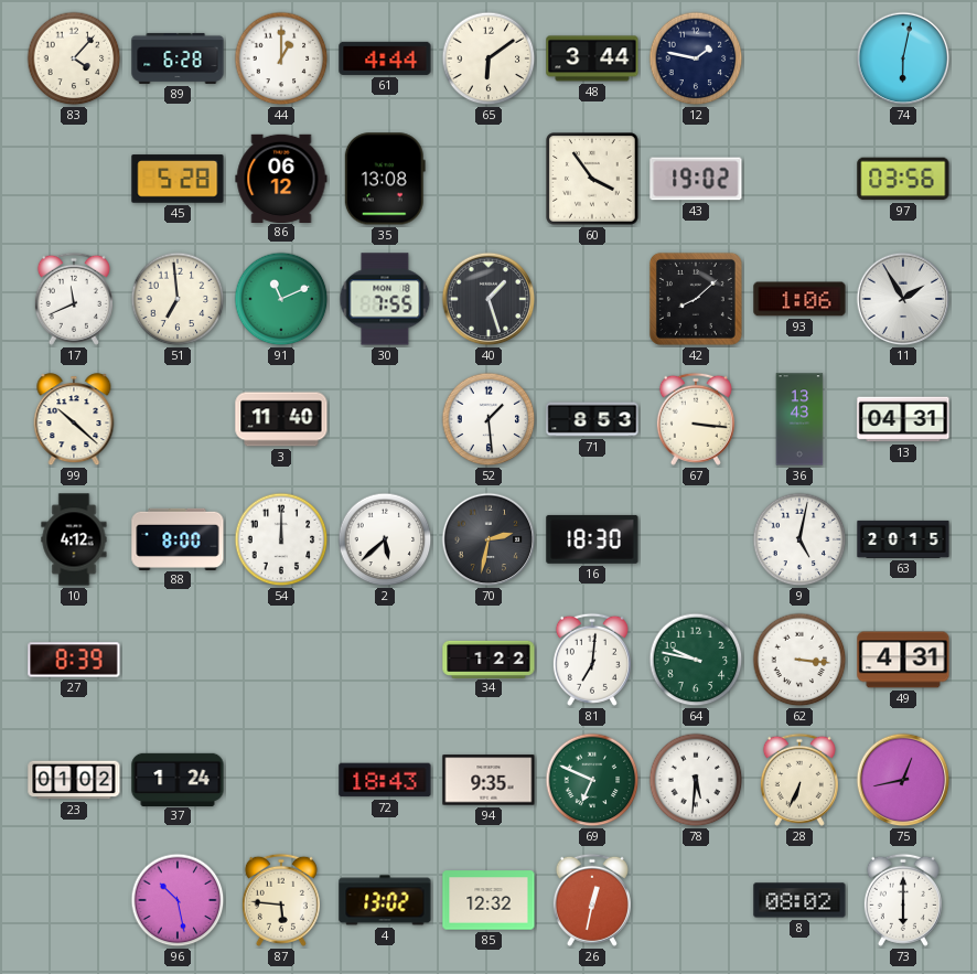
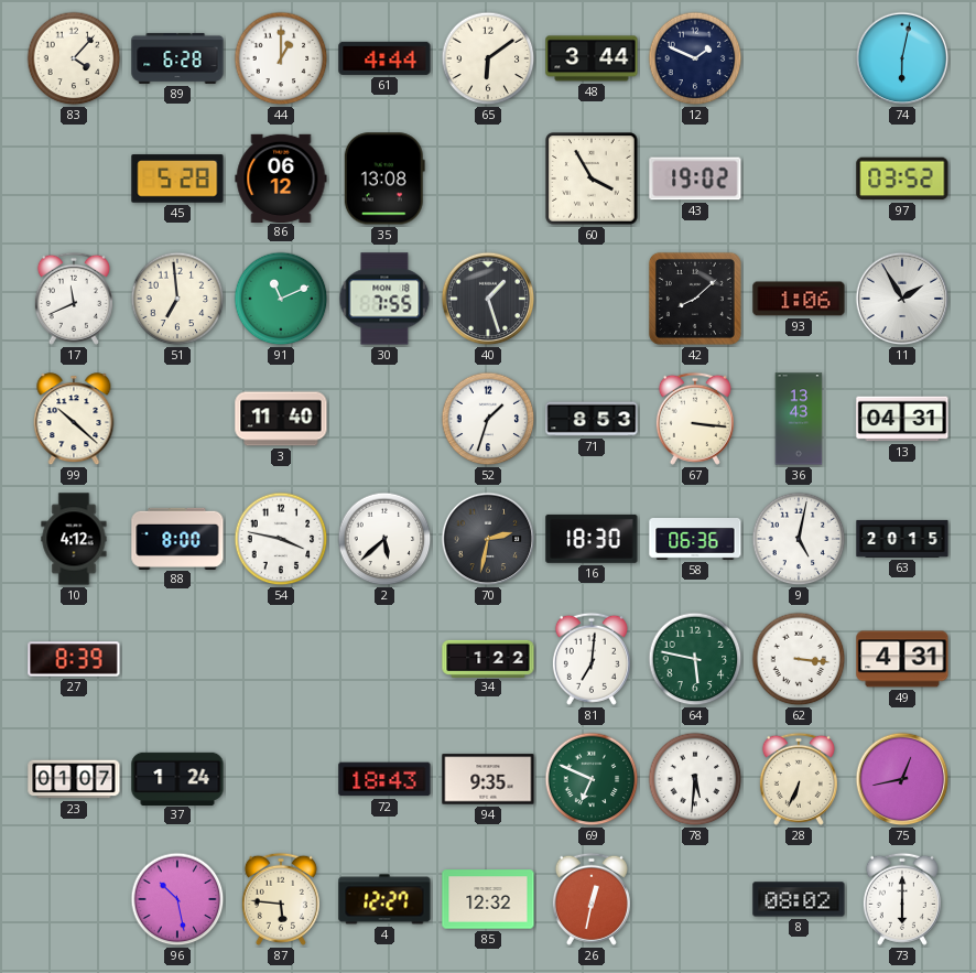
12: 1:47 -> 1:49 (695, 58)
60: 3:54 -> 3:55 (592, 179)
97: 03:56 -> 03:52 (902, 179)
52: 1:29 -> 1:33 (488, 419)
54: 12:00 -> 3:47 (281, 539)
58: none -> 06:36 (695, 540)
64: 9:47 -> 5:47 (695, 659)
23: 01:02 -> 01:07 (74, 779)
4: 13:02 -> 12:27 (384, 899)
